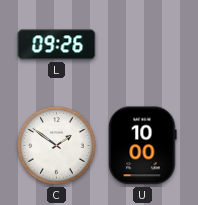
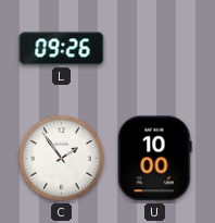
C: 1:51 -> 1:54 (62, 159)
